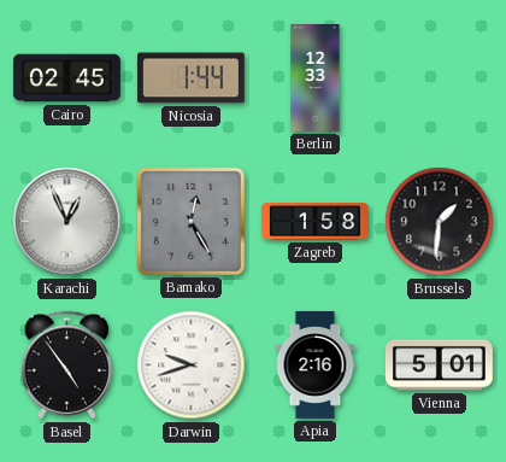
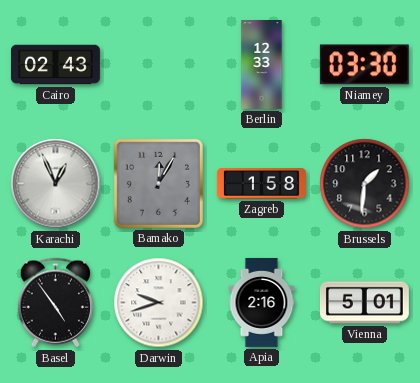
Cairo: 02:45 -> 02:43 (55, 65)
Nicosia: 1:44 -> none (190, 78)
Niamey: none -> 03:30 (364, 65)
Bamako: 12:25 -> 12:05 (158, 183)
